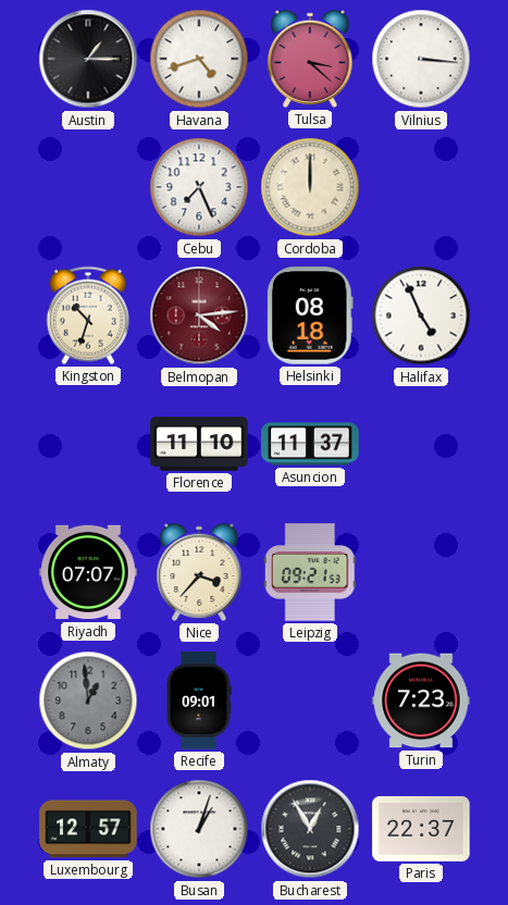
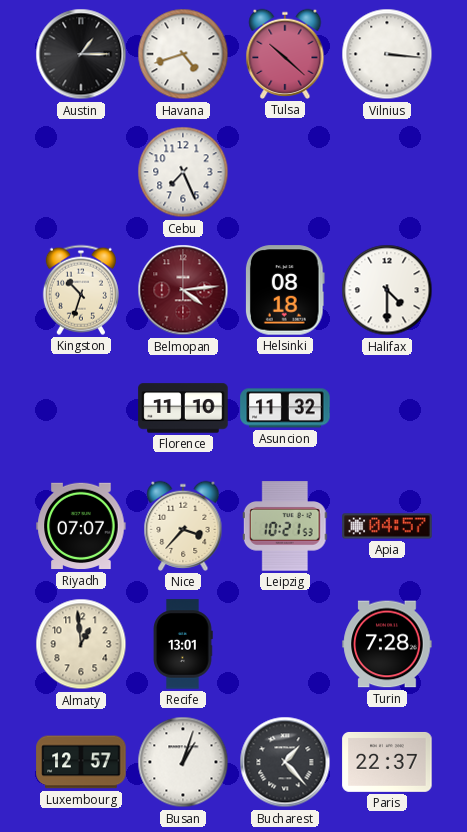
Tulsa: 3:22 -> 10:22 (285, 54)
Cordoba: 12:00 -> none (310, 187)
Halifax: 4:56 -> 4:30 (387, 290)
Asuncion: 11:37 -> 11:32 (285, 408)
Leipzig: 09:21 -> 10:21 (285, 526)
Apia: none -> 04:57 (387, 526)
Almaty dial: grey -> cream (81, 644)
Recife: 09:01 -> 13:01 (183, 644)
Turin: 7:23 -> 7:28 (387, 644)
Bucharest: 12:55 -> 1:23 (285, 762)
